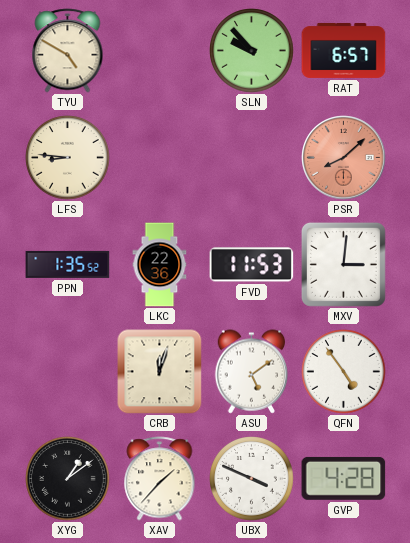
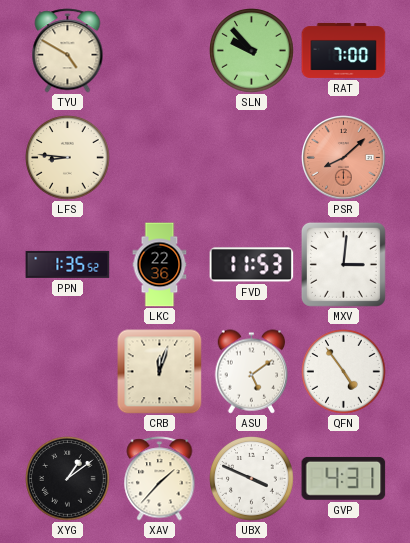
RAT: 6:57 -> 7:00 (344, 50)
GVP: 4:28 -> 4:31 (344, 478)
